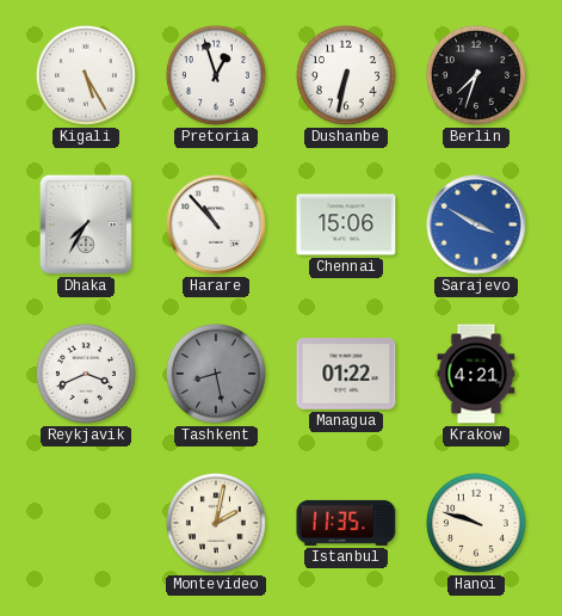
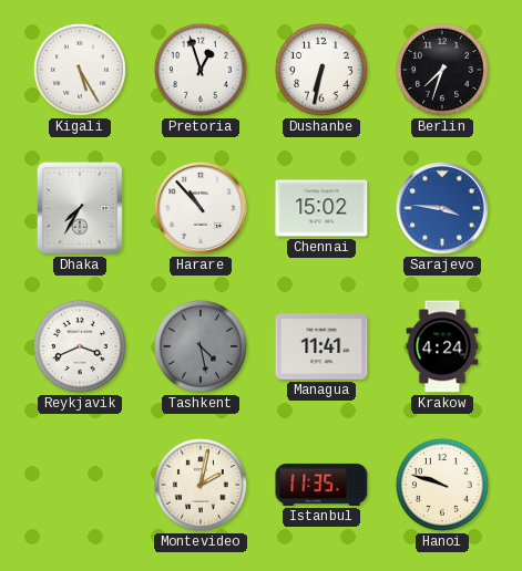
Chennai: 15:06 -> 15:02 (321, 208)
Sarajevo: 3:50 -> 3:46 (443, 209)
Tashkent: 8:28 -> 4:28 (201, 346)
Managua: 01:22 -> 11:41 (321, 347)
Krakow: 4:21 -> 4:24 (442, 346)
